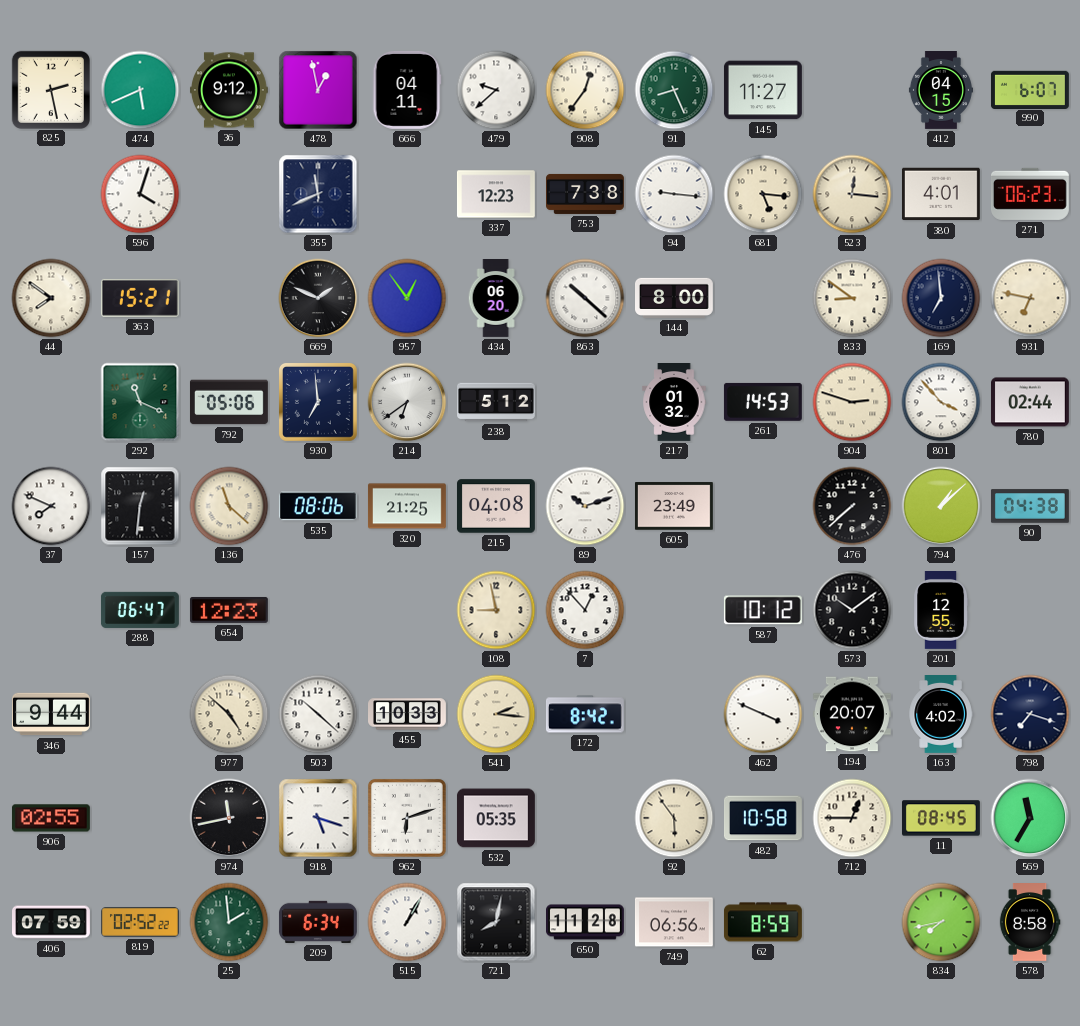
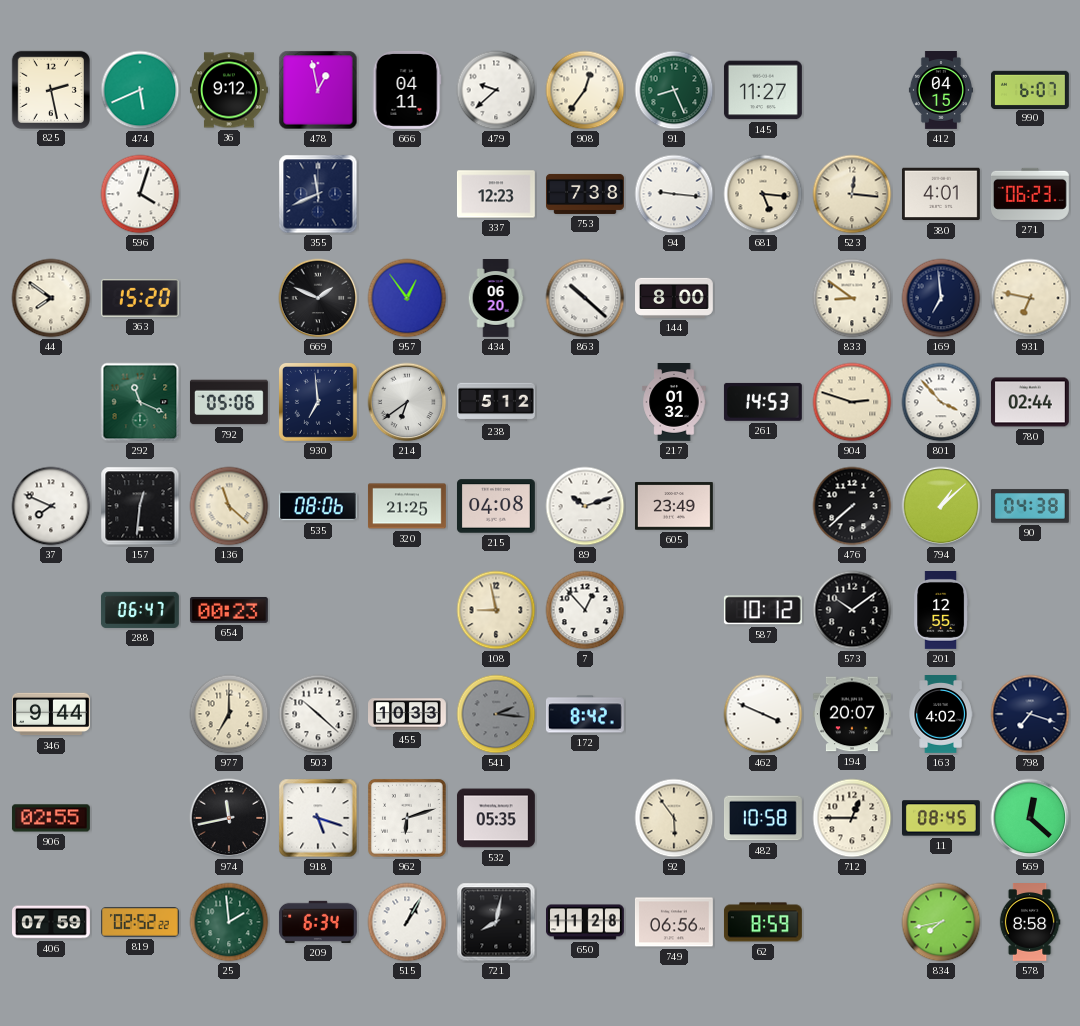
363: 15:21 -> 15:20 (140, 298)
654: 12:23 -> 00:23 (229, 610)
977: 4:52 -> 7:00 (229, 714)
541 dial: cream -> grey (496, 714)
569: 11:35 -> 12:22 (1030, 818)
